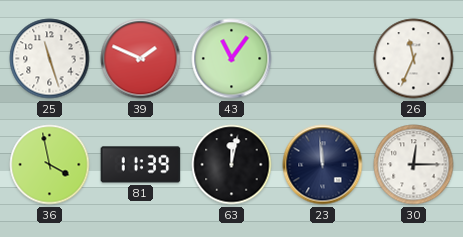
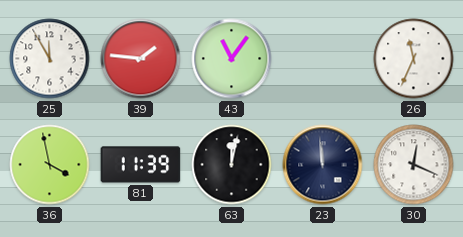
25: 11:27 -> 11:55 (50, 59)
39: 1:49 -> 1:46 (141, 59)
30: 12:15 -> 12:19 (414, 165)
